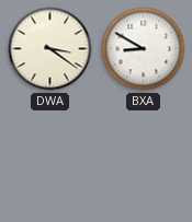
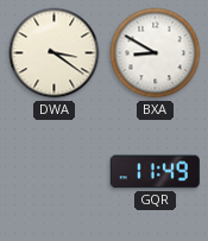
GQR: none -> 11:49 (155, 172)
